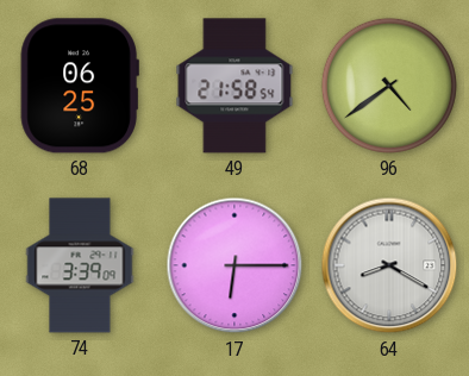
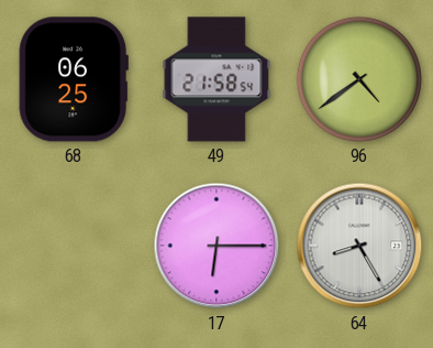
74: 3:39 -> none (80, 265)
64: 8:20 -> 8:25 (359, 246)
